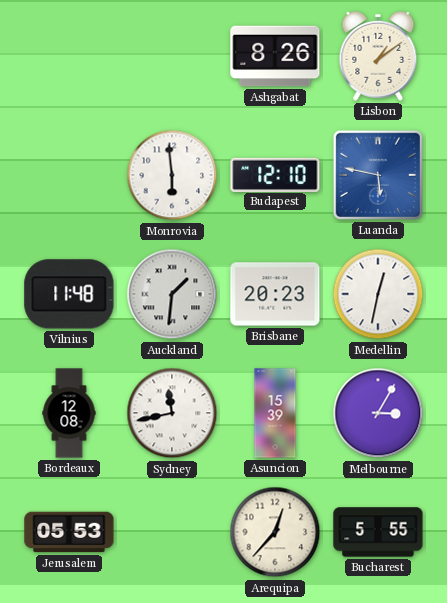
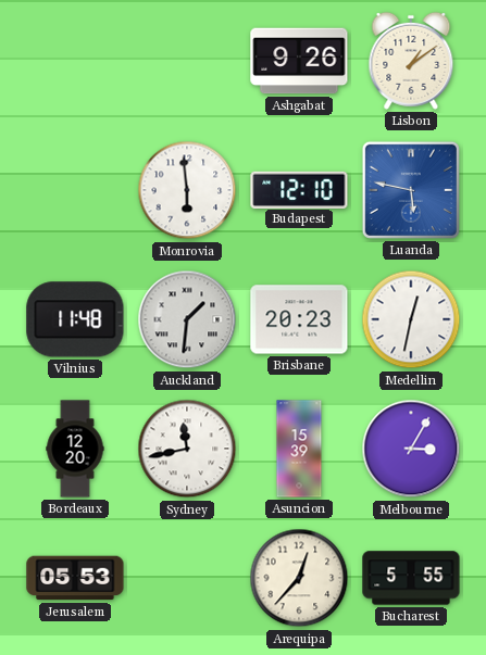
Ashgabat: 8:26 -> 9:26 (299, 61)
Bordeaux: 12:08 -> 12:20 (75, 449)
